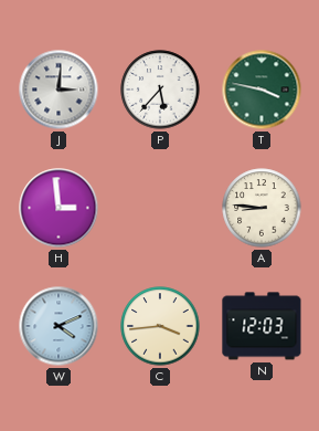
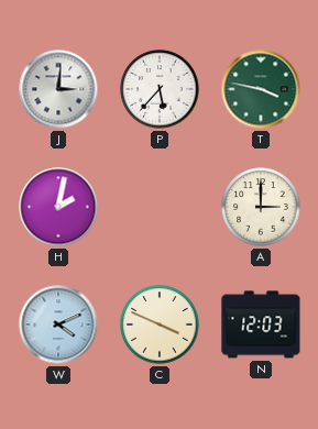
H: 2:59 -> 2:02 (58, 207)
A: 8:46 -> 3:00 (261, 207)
C: 3:44 -> 3:49 (160, 324)
